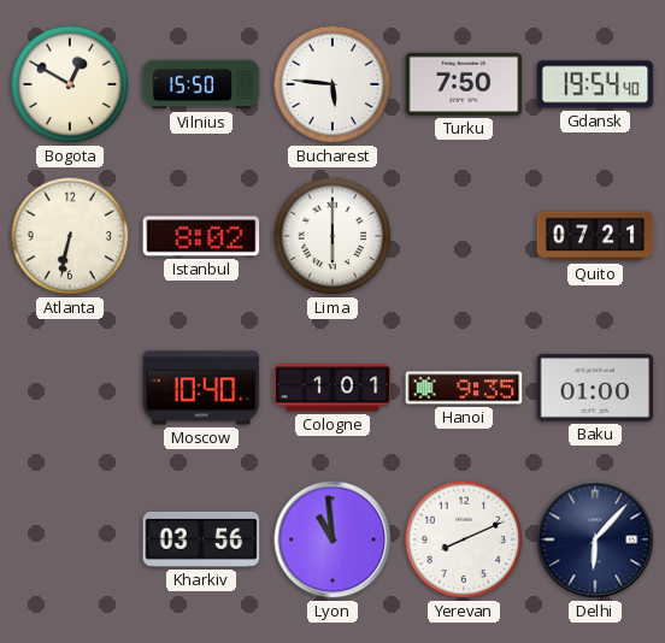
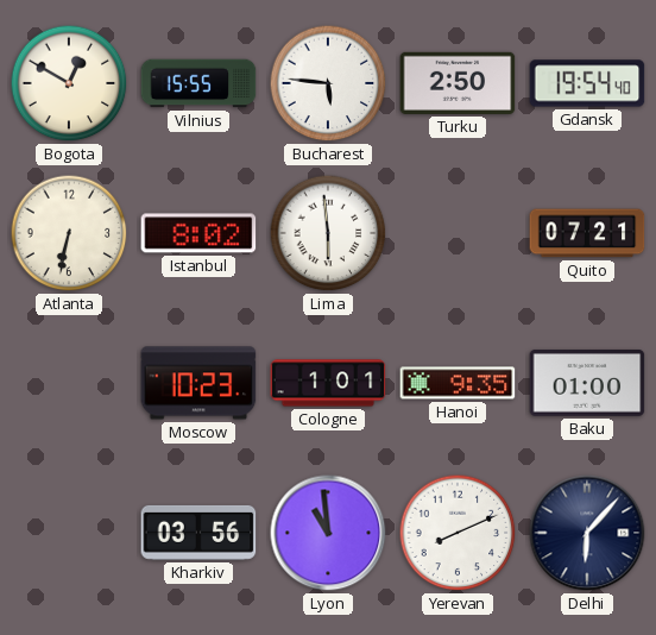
Vilnius: 15:50 -> 15:55 (198, 83)
Turku: 7:50 -> 2:50 (458, 83)
Lima: 6:00 -> 5:59 (328, 233)
Moscow: 10:40 -> 10:23 (198, 383)
